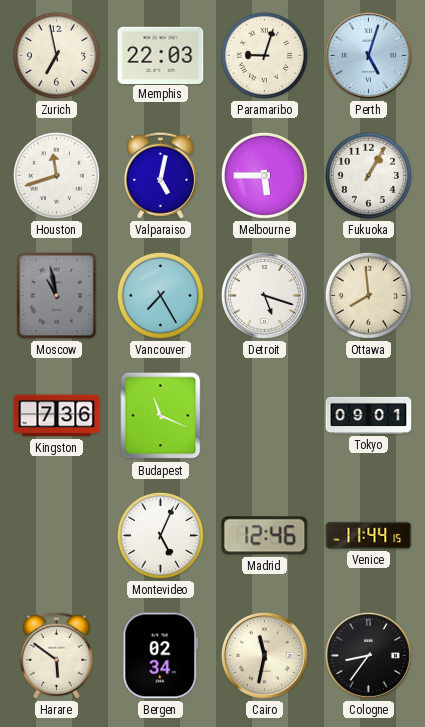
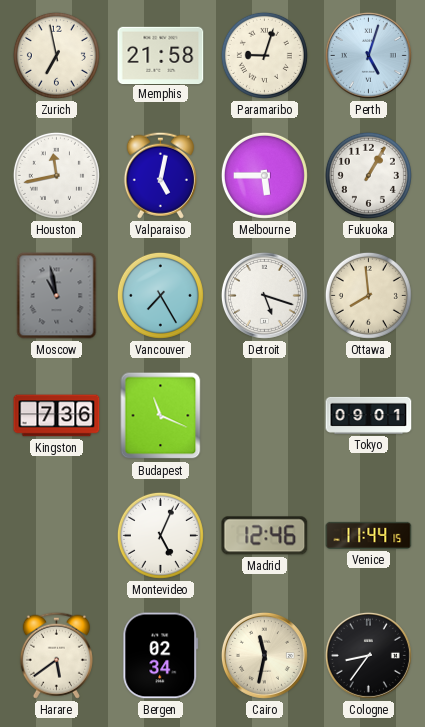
Memphis: 22:03 -> 21:58 (161, 55)
Houston: 11:42 -> 11:43 (56, 175)
Harare: 5:51 -> 5:39 (56, 655)
